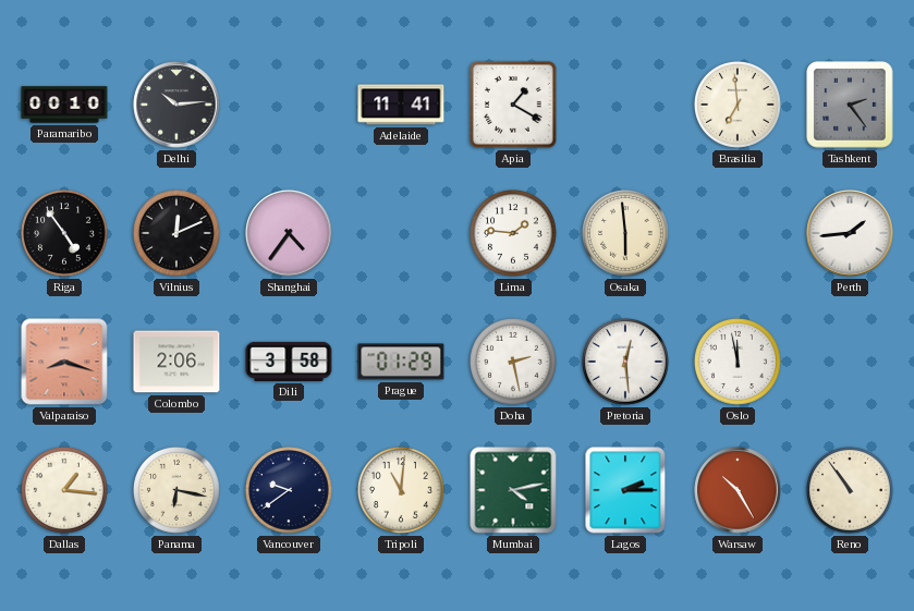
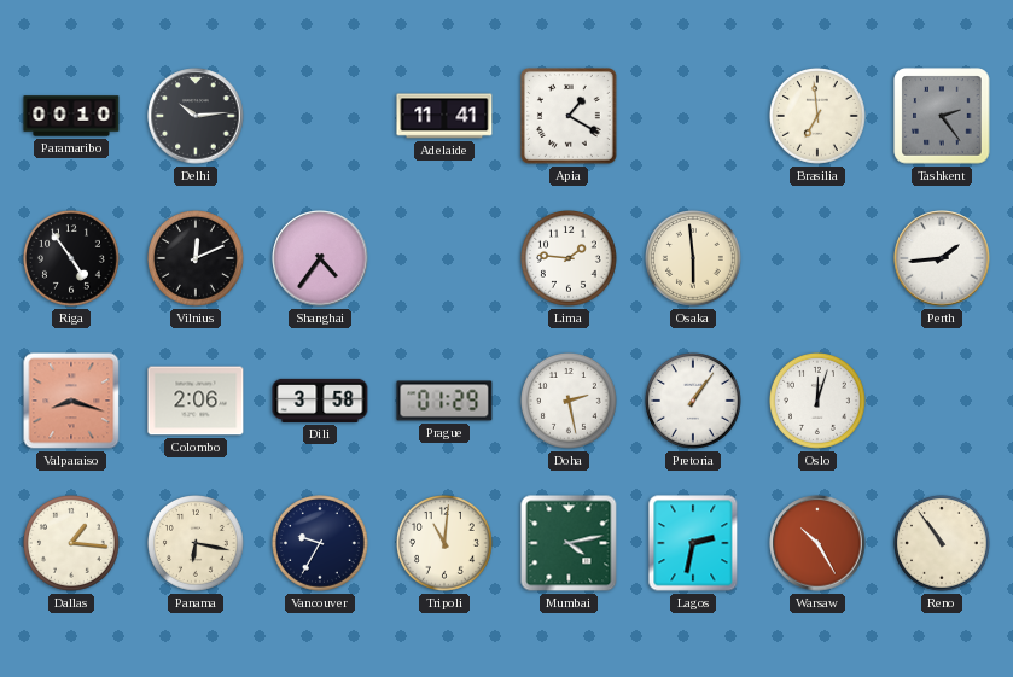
Pretoria: 12:29 -> 1:06 (694, 402)
Oslo: 11:58 -> 12:03 (819, 402)
Vancouver: 9:39 -> 9:35 (321, 544)
Lagos: 2:15 -> 2:32 (693, 543)
